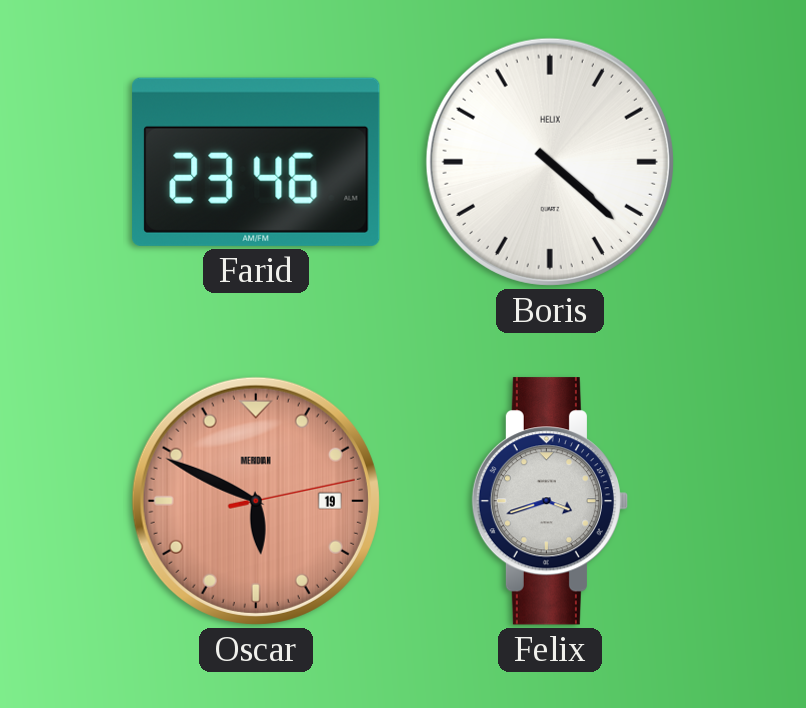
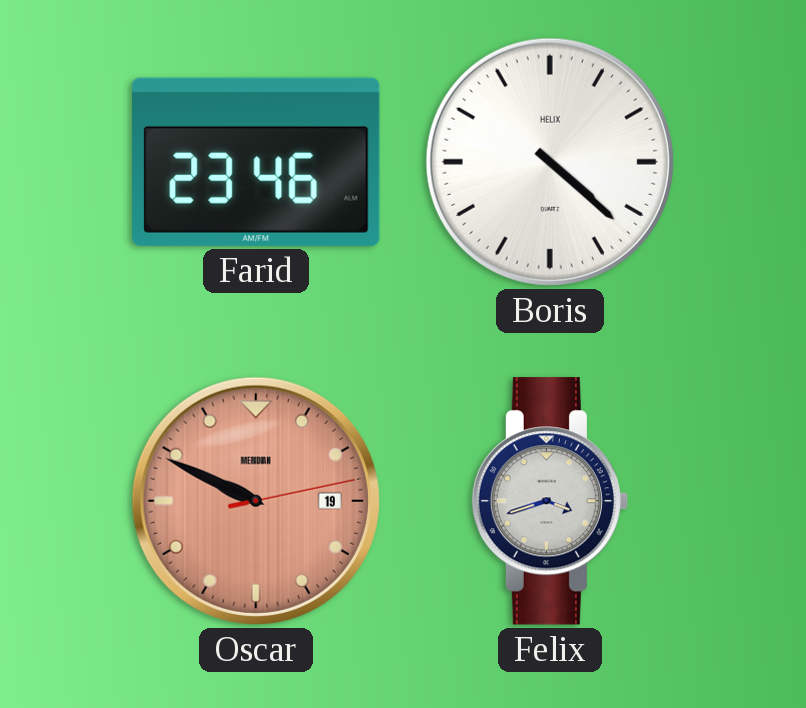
Oscar: 5:49 -> 9:49 (256, 501)
